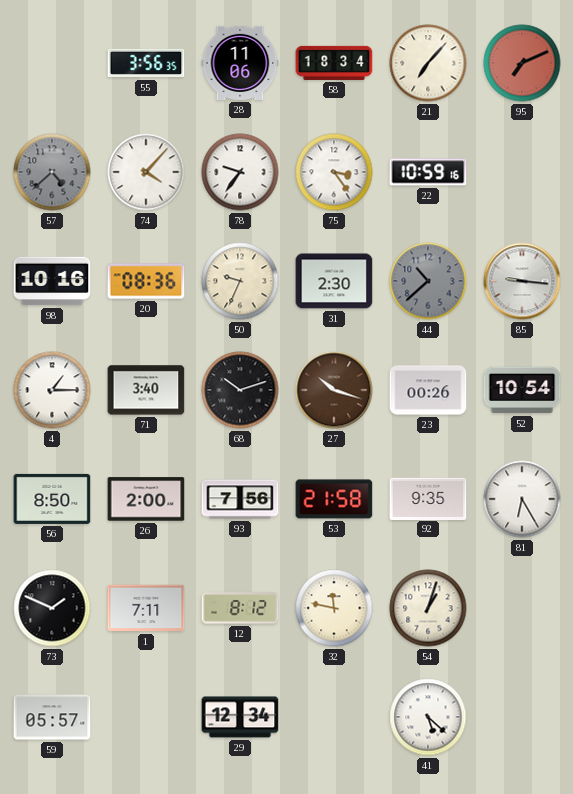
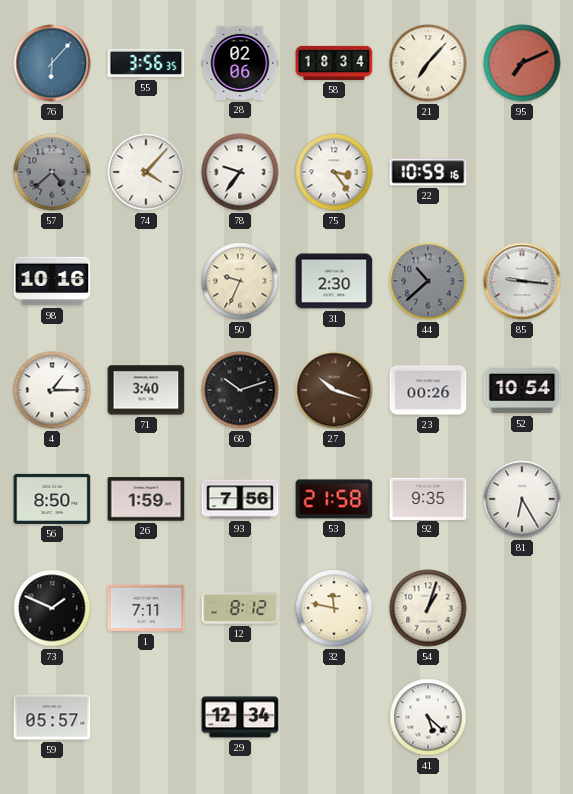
76: none -> 6:07 (52, 63)
28: 11:06 -> 02:06 (240, 63)
20: 08:36 -> none (146, 281)
26: 2:00 -> 1:59 (146, 499)
